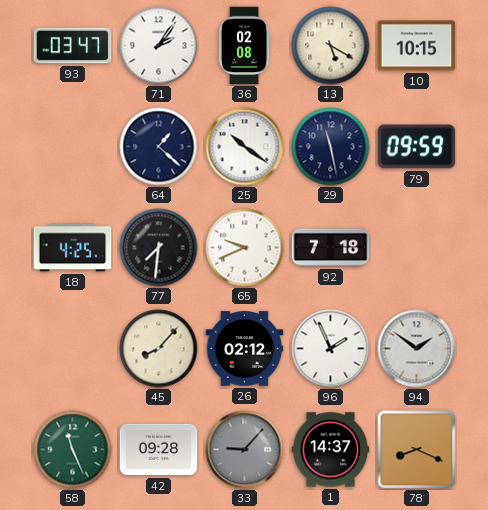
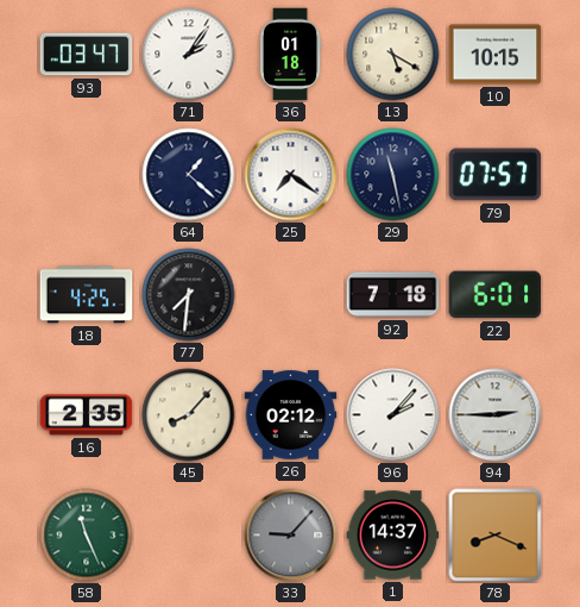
36: 02:08 -> 01:18 (290, 55)
25: 10:21 -> 7:21 (291, 175)
79: 09:59 -> 07:57 (496, 175)
65: 9:41 -> none (245, 248)
22: none -> 6:01 (496, 295)
16: none -> 2:35 (87, 415)
96: 1:56 -> 2:07 (393, 415)
94: 1:51 -> 2:45 (496, 415)
42: 09:28 -> none (159, 450)
